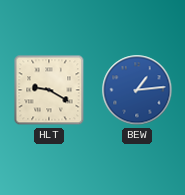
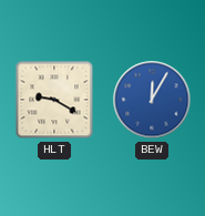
BEW: 1:14 -> 12:05 (152, 100)
